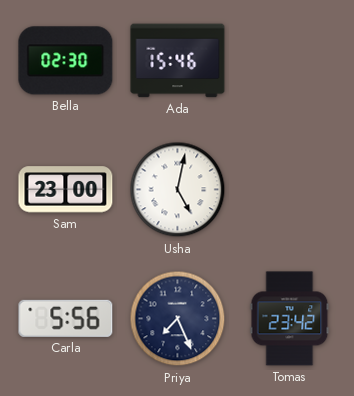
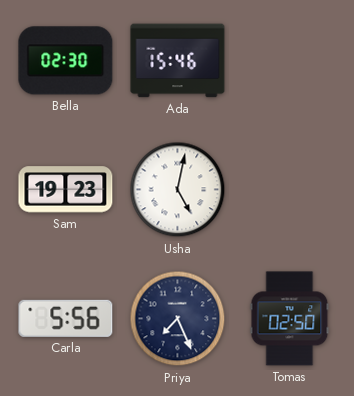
Sam: 23:00 -> 19:23 (66, 190)
Tomas: 23:42 -> 02:50 (290, 319)
